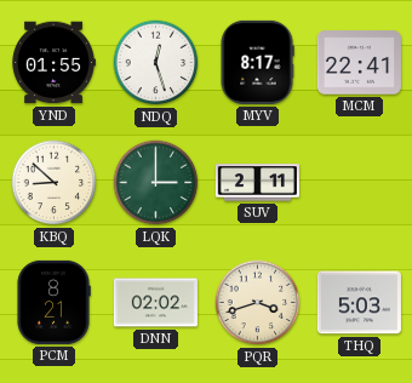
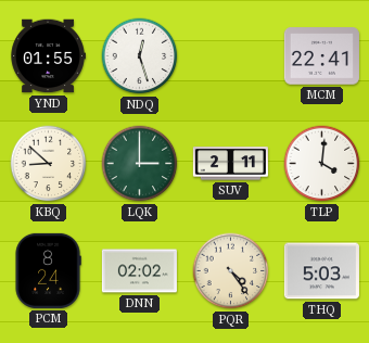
MYV: 8:17 -> none (257, 62)
TLP: none -> 4:01 (322, 164)
PCM: 8:21 -> 8:24 (48, 270)
PQR: 3:42 -> 4:24 (231, 271)
